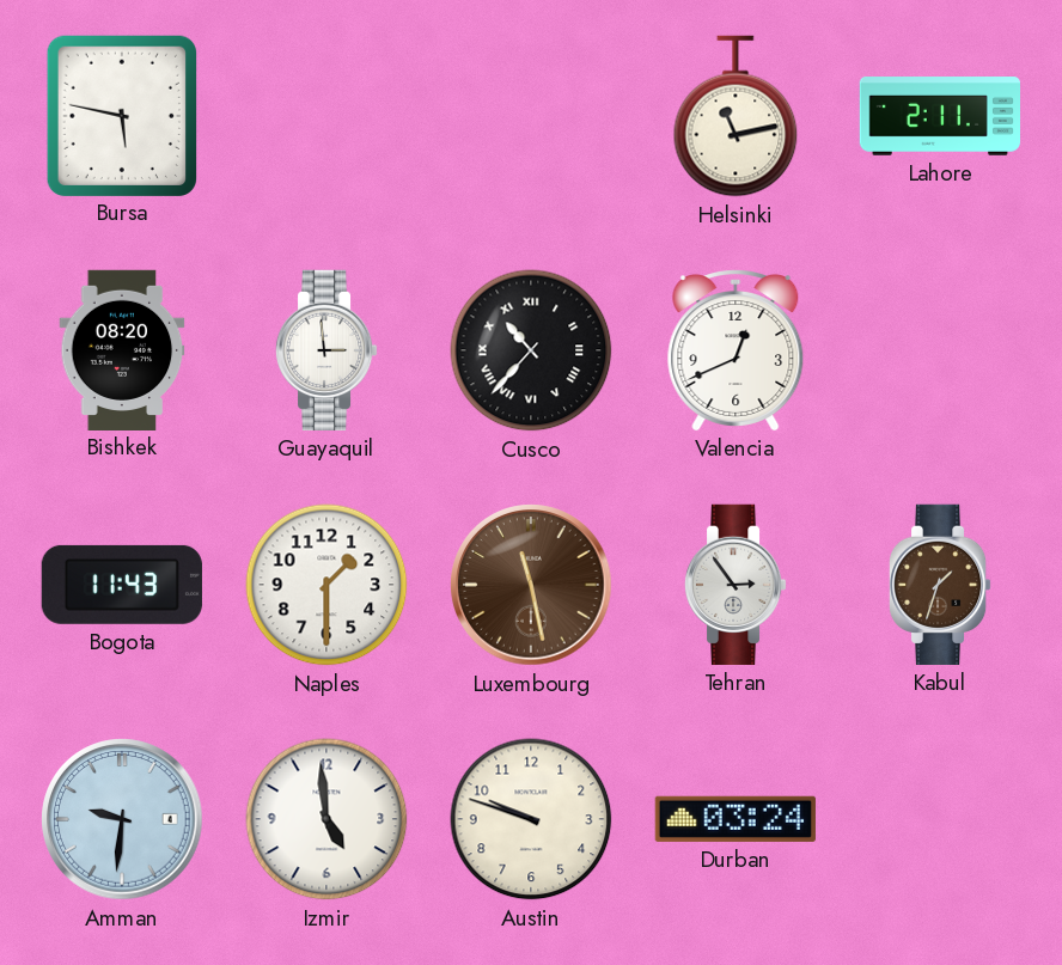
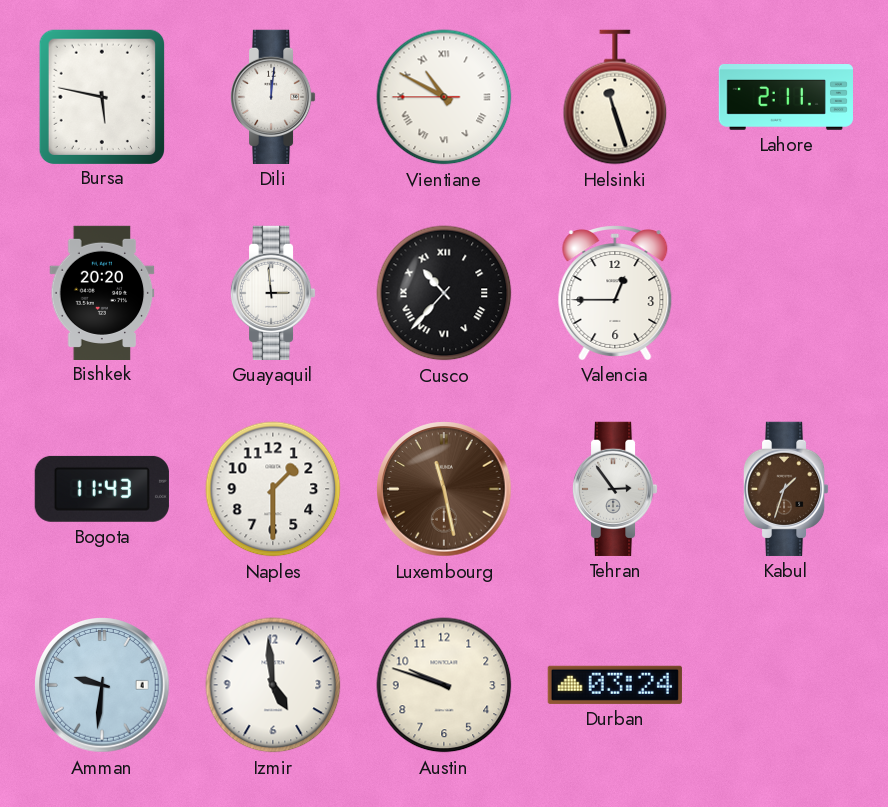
Dili: none -> 12:01 (273, 97)
Vientiane: none -> 10:49 (444, 97)
Helsinki: 11:13 -> 11:27 (615, 97)
Bishkek: 08:20 -> 20:20 (102, 292)
Valencia: 12:41 -> 12:45 (615, 293)
